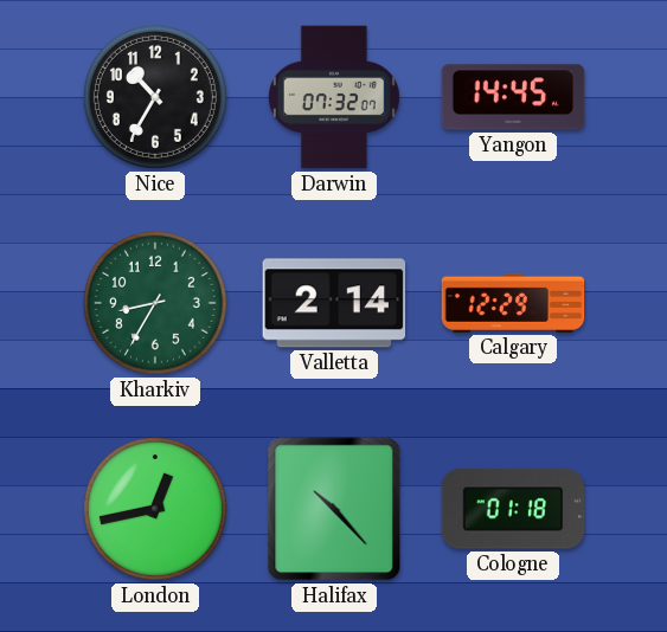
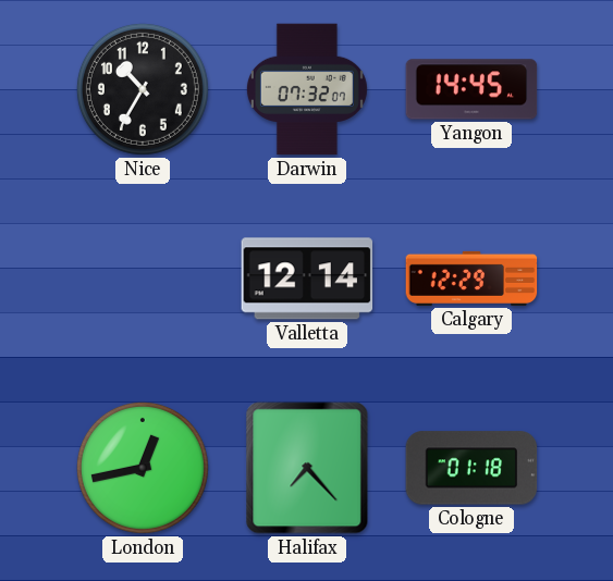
Kharkiv: 8:35 -> none (155, 303)
Valletta: 2:14 -> 12:14 (307, 279)
Halifax: 10:23 -> 7:23 (307, 468)
